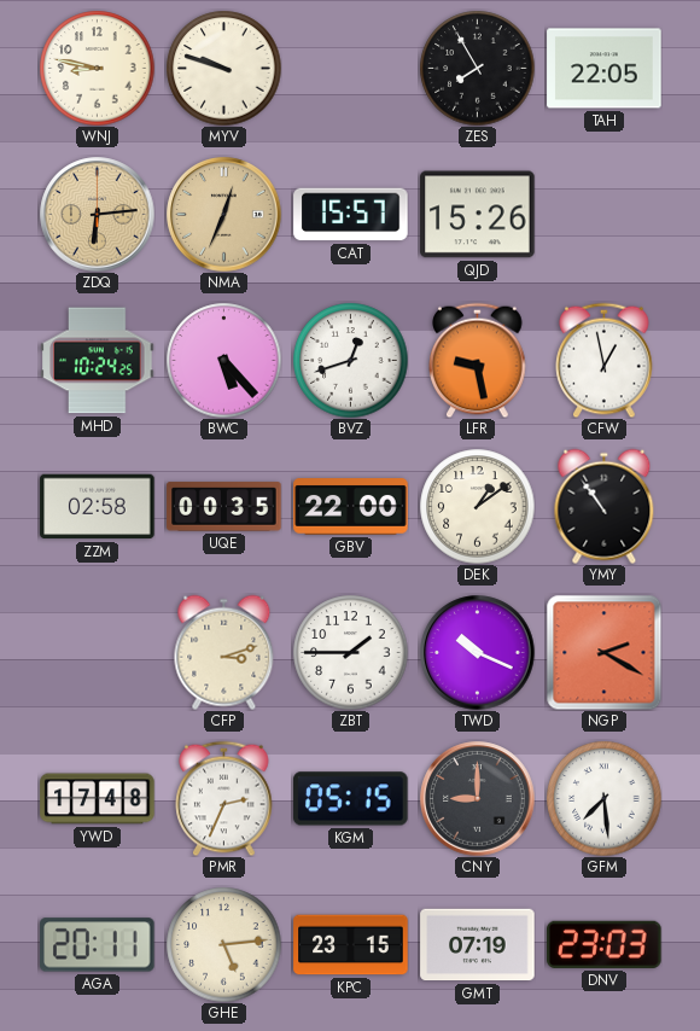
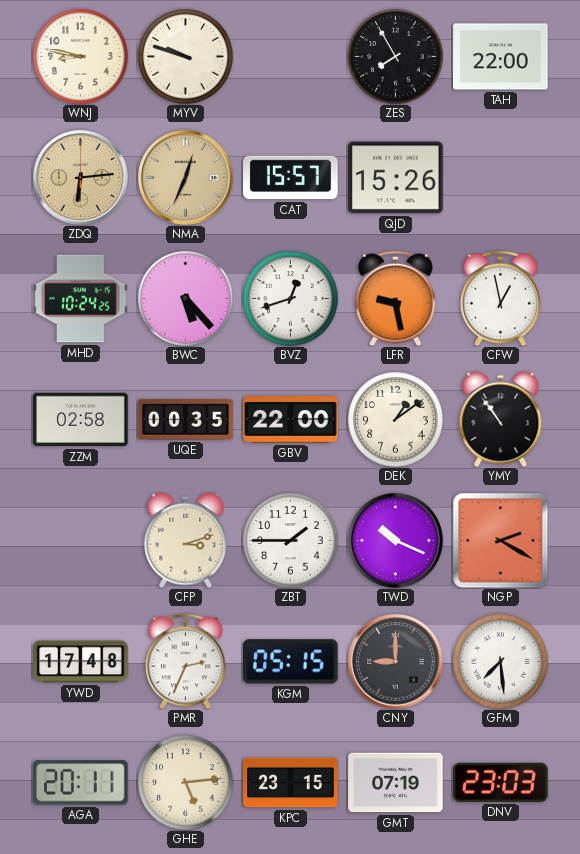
TAH: 22:05 -> 22:00 (501, 57)
